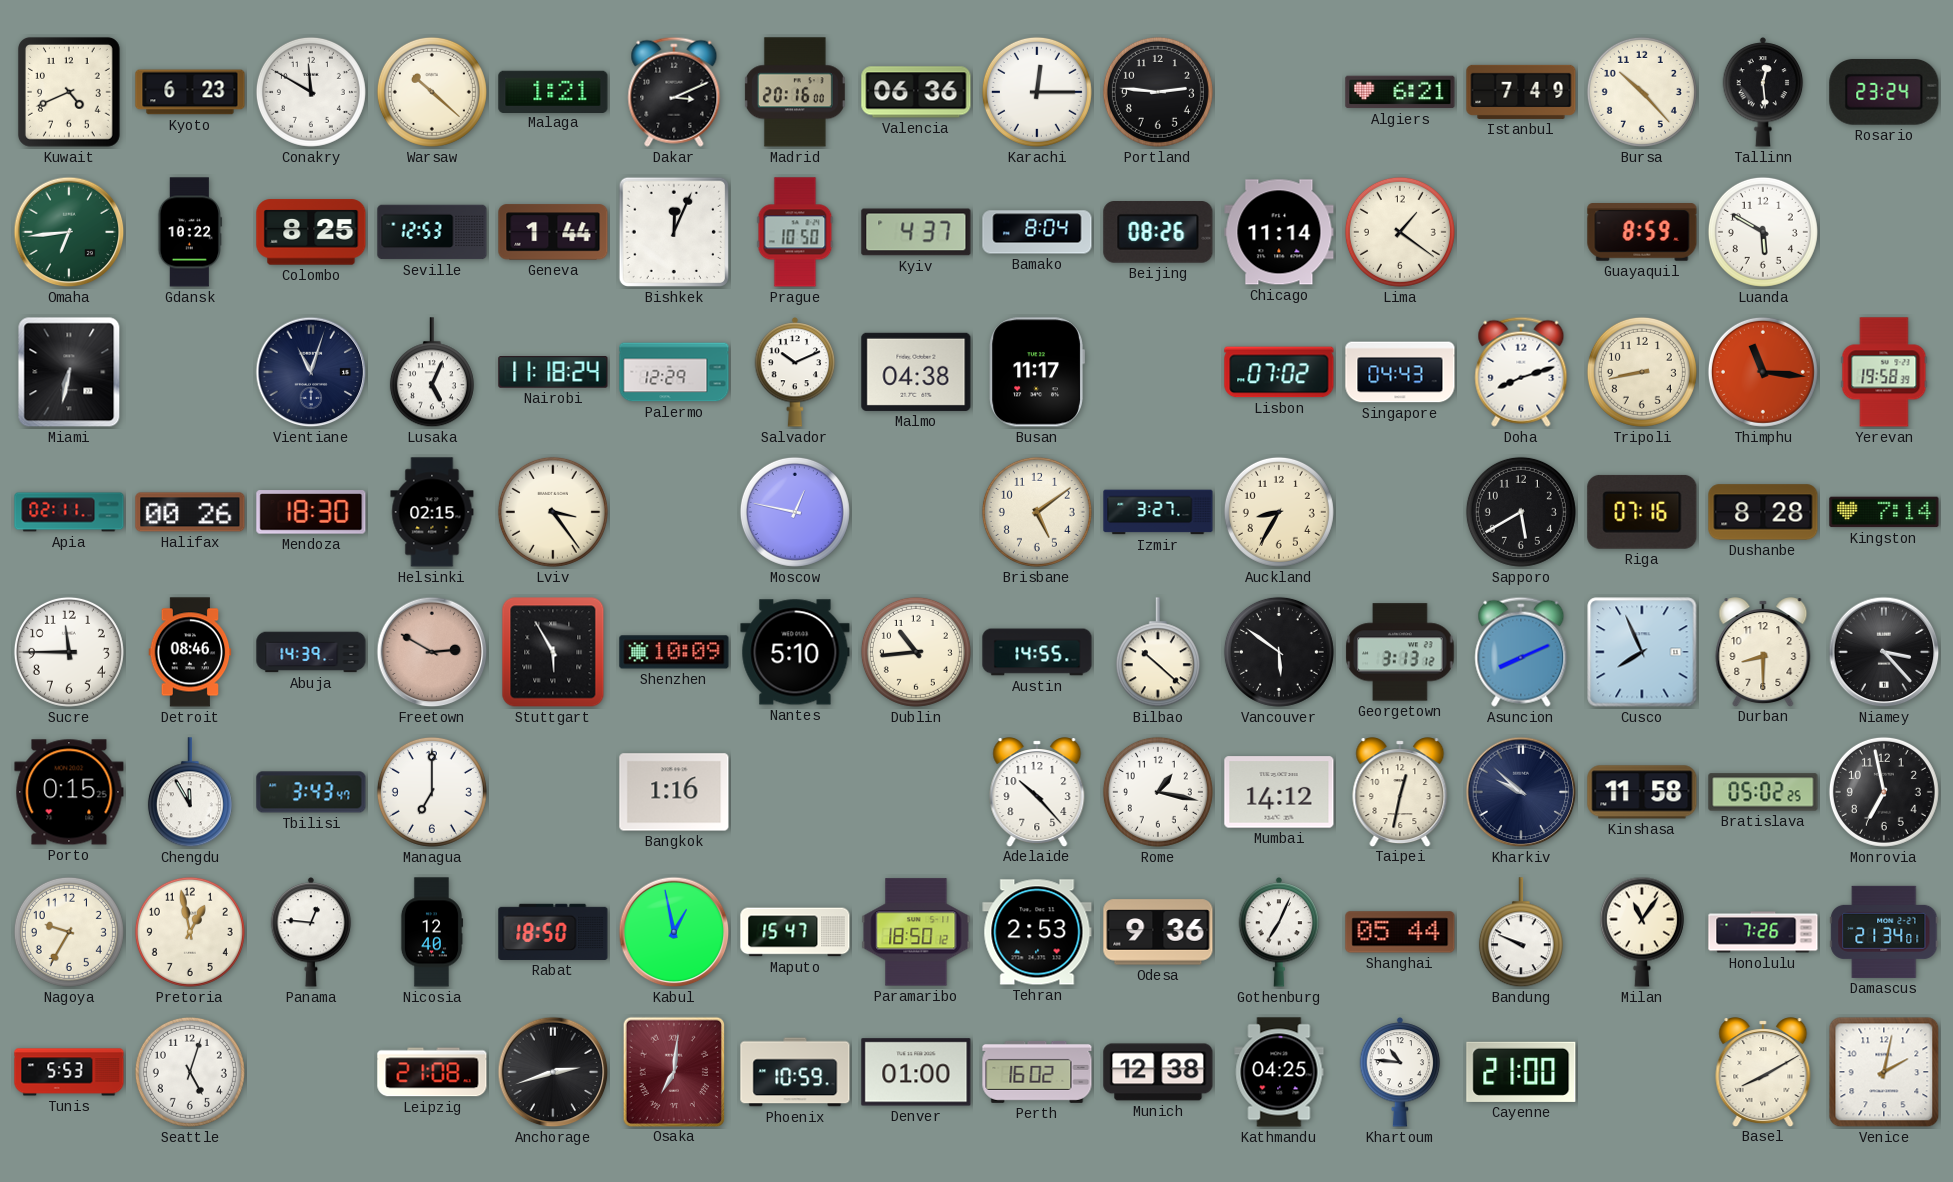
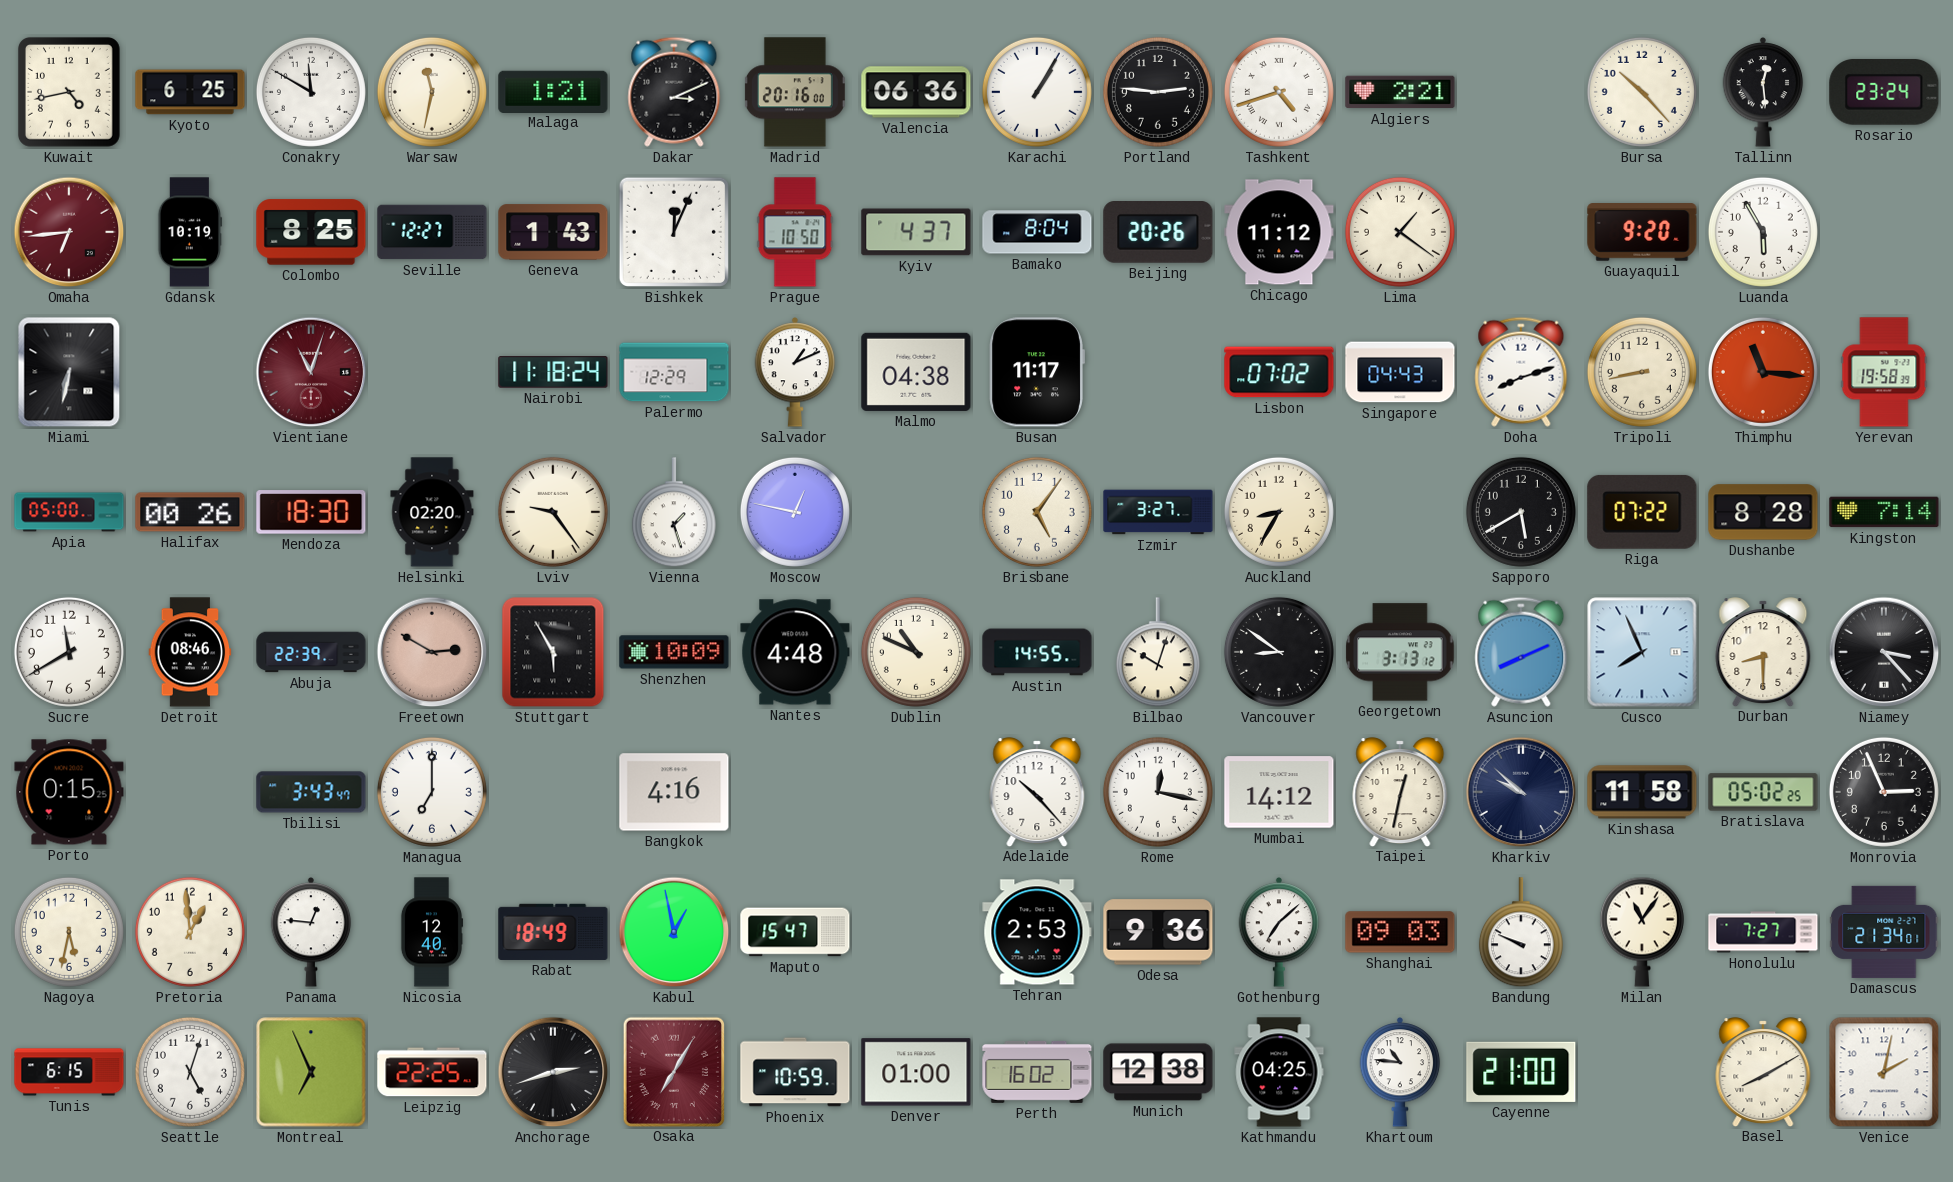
Kuwait: 4:41 -> 4:43 (69, 92)
Kyoto: 6:23 -> 6:25 (190, 92)
Warsaw: 10:22 -> 11:32 (432, 92)
Karachi: 12:15 -> 1:05 (1037, 92)
Tashkent: none -> 4:42 (1279, 92)
Algiers: 6:21 -> 2:21 (1400, 92)
Istanbul: 7:49 -> none (1521, 92)
Omaha dial: green -> burgundy (69, 232)
Gdansk: 10:22 -> 10:19 (190, 232)
Seville: 12:53 -> 12:27 (432, 232)
Geneva: 1:44 -> 1:43 (553, 232)
Beijing: 08:26 -> 20:26 (1158, 233)
Chicago: 11:14 -> 11:12 (1279, 232)
Guayaquil: 8:59 -> 9:20 (1642, 233)
Luanda: 5:50 -> 5:55 (1763, 232)
Vientiane dial: navy -> burgundy (311, 372)
Lusaka: 5:04 -> none (432, 373)
Salvador: 10:11 -> 1:11 (795, 373)
Apia: 02:11 -> 05:00 (69, 512)
Helsinki: 02:15 -> 02:20 (432, 512)
Lviv: 3:24 -> 9:24 (553, 512)
Vienna: none -> 1:27 (674, 513)
Brisbane: 5:09 -> 5:06 (1037, 512)
Riga: 07:16 -> 07:22 (1642, 512)
Sucre: 11:45 -> 11:40 (69, 652)
Abuja: 14:39 -> 22:39 (311, 652)
Nantes: 5:10 -> 4:48 (795, 652)
Dublin: 10:44 -> 10:49 (916, 652)
Bilbao: 10:22 -> 10:03 (1158, 653)
Vancouver: 5:51 -> 8:51 (1279, 652)
Chengdu: 11:55 -> none (190, 793)
Bangkok: 1:16 -> 4:16 (674, 792)
Rome: 1:17 -> 12:17 (1158, 792)
Monrovia: 6:58 -> 2:56 (1884, 792)
Nagoya: 9:35 -> 5:32 (69, 932)
Pretoria: 12:58 -> 12:59 (190, 932)
Rabat: 18:50 -> 18:49 (553, 932)
Paramaribo: 18:50 -> none (916, 932)
Gothenburg: 7:04 -> 7:08 (1279, 933)
Shanghai: 05:44 -> 09:03 (1400, 932)
Honolulu: 7:26 -> 7:27 (1763, 932)
Tunis: 5:53 -> 6:15 (69, 1072)
Montreal: none -> 6:56 (311, 1072)
Leipzig: 21:08 -> 22:25 (432, 1072)
Osaka: 7:01 -> 7:05 (673, 1071)
